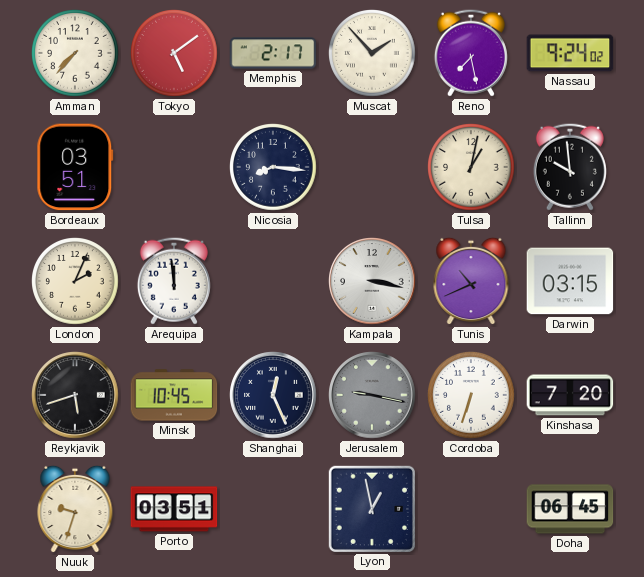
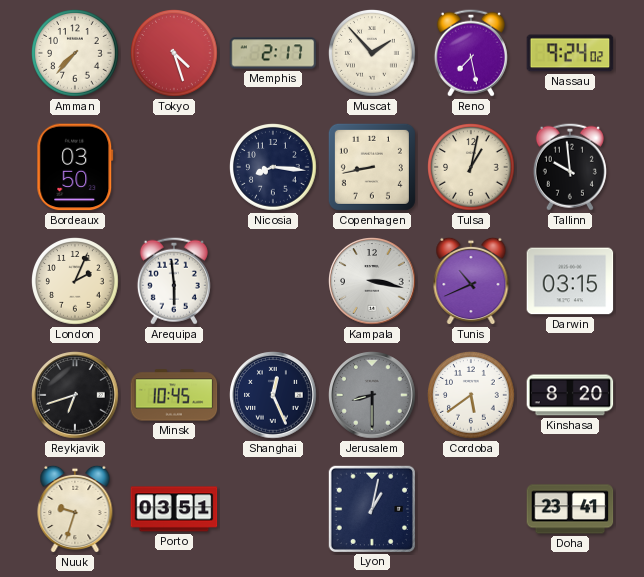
Tokyo: 5:09 -> 4:27 (175, 54)
Bordeaux: 03:51 -> 03:50 (75, 167)
Copenhagen: none -> 8:43 (372, 167)
Arequipa: 11:59 -> 5:59 (174, 281)
Reykjavik: 5:42 -> 6:42 (75, 395)
Jerusalem: 9:17 -> 8:30 (372, 395)
Cordoba: 6:33 -> 5:39 (472, 396)
Kinshasa: 7:20 -> 8:20 (570, 395)
Lyon: 12:58 -> 1:02 (371, 508)
Doha: 06:45 -> 23:41 (570, 509)
